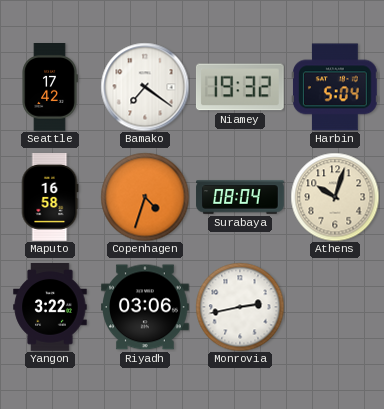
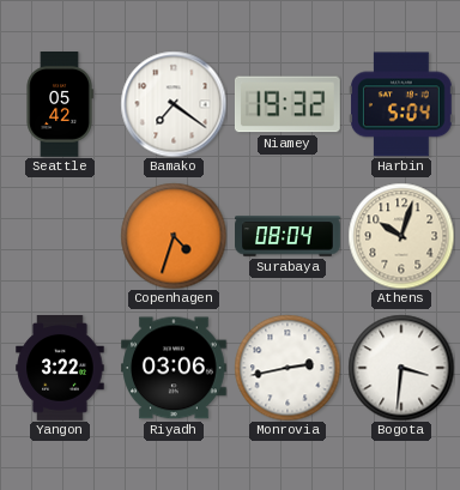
Seattle: 17:42 -> 05:42 (60, 105)
Maputo: 16:58 -> none (50, 198)
Bogota: none -> 3:31 (401, 368)
